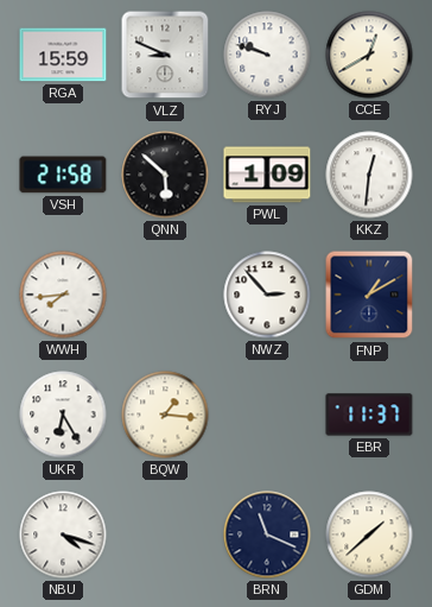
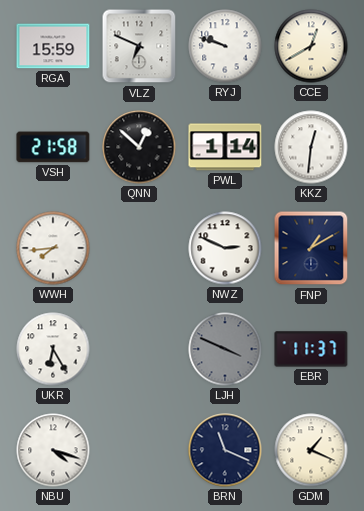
VLZ: 8:49 -> 6:49 (139, 46)
QNN: 5:52 -> 12:52 (139, 147)
PWL: 1:09 -> 1:14 (225, 147)
NWZ: 2:53 -> 2:49 (225, 248)
BQW: 1:16 -> none (165, 415)
LJH: none -> 3:49 (225, 349)
GDM: 1:38 -> 1:19 (311, 450)
